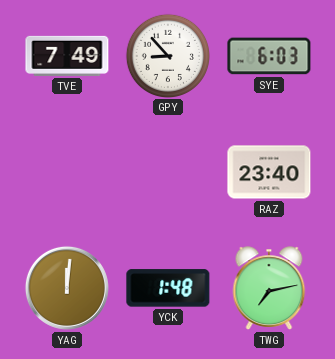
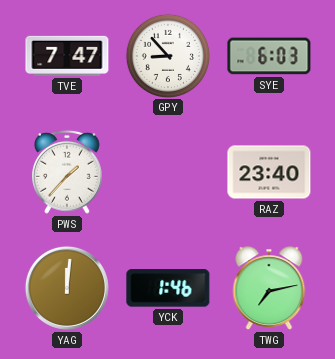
TVE: 7:49 -> 7:47 (67, 56)
PWS: none -> 1:37 (68, 172)
YCK: 1:48 -> 1:46 (168, 288)
